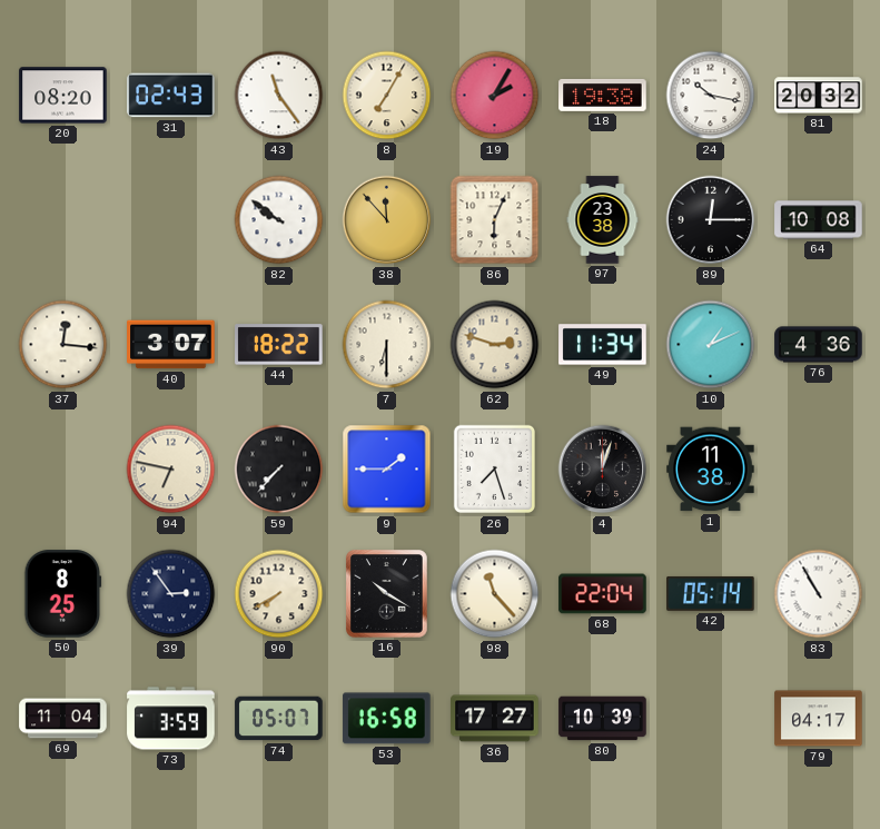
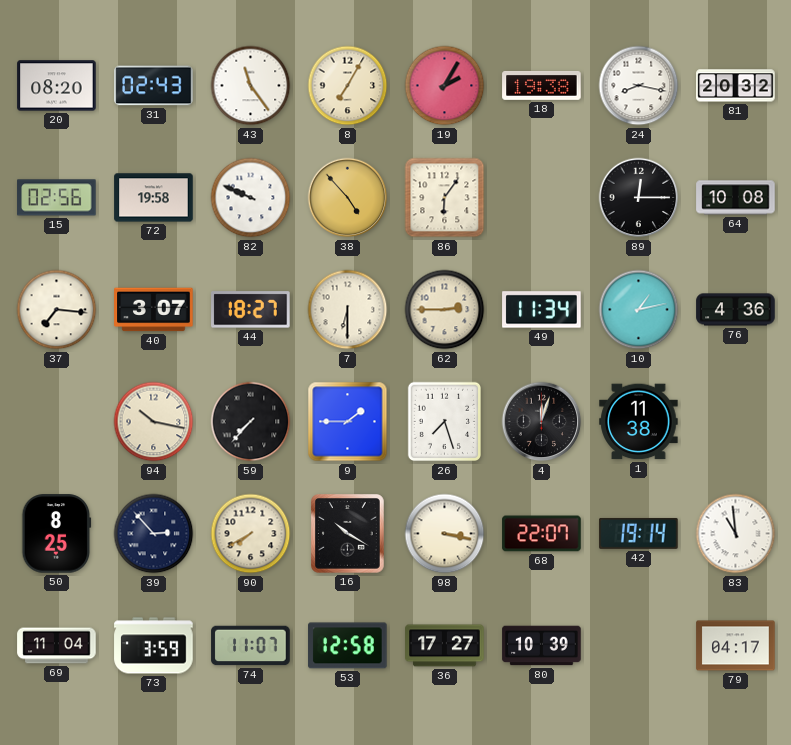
24: 10:17 -> 8:17 (639, 86)
15: none -> 02:56 (57, 198)
72: none -> 19:58 (154, 198)
82: 9:51 -> 9:49 (251, 198)
38: 11:53 -> 4:53 (348, 198)
86: 6:04 -> 6:06 (445, 198)
97: 23:38 -> none (603, 220)
37: 12:16 -> 7:16 (57, 310)
44: 18:22 -> 18:27 (251, 310)
62: 2:48 -> 2:45 (445, 310)
10: 1:11 -> 1:13 (639, 310)
94: 6:47 -> 10:17 (154, 422)
39: 2:54 -> 2:53 (154, 534)
98: 11:23 -> 3:17 (445, 534)
68: 22:04 -> 22:07 (542, 534)
42: 05:14 -> 19:14 (639, 533)
83: 10:55 -> 10:59 (736, 534)
74: 05:07 -> 11:07 (251, 646)
53: 16:58 -> 12:58 (348, 646)
